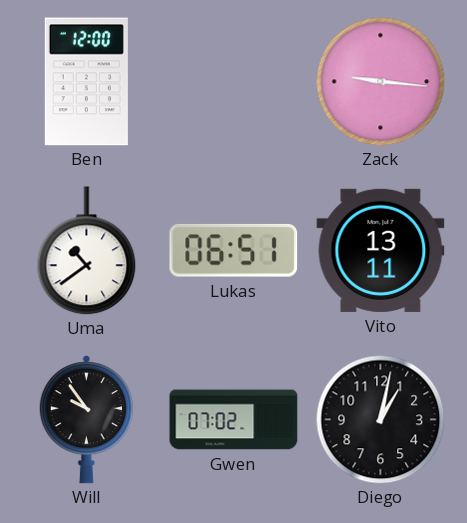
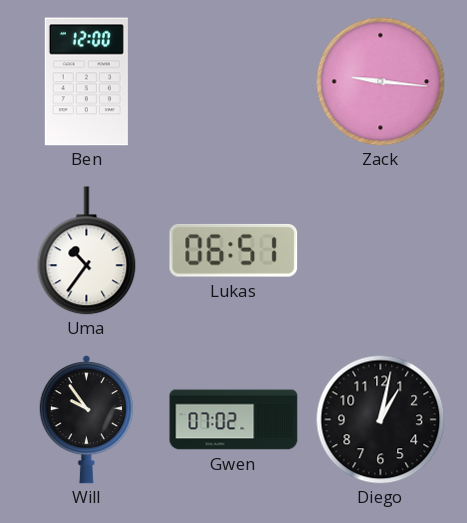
Uma: 10:39 -> 10:36 (87, 251)
Vito: 13:11 -> none (381, 250)
